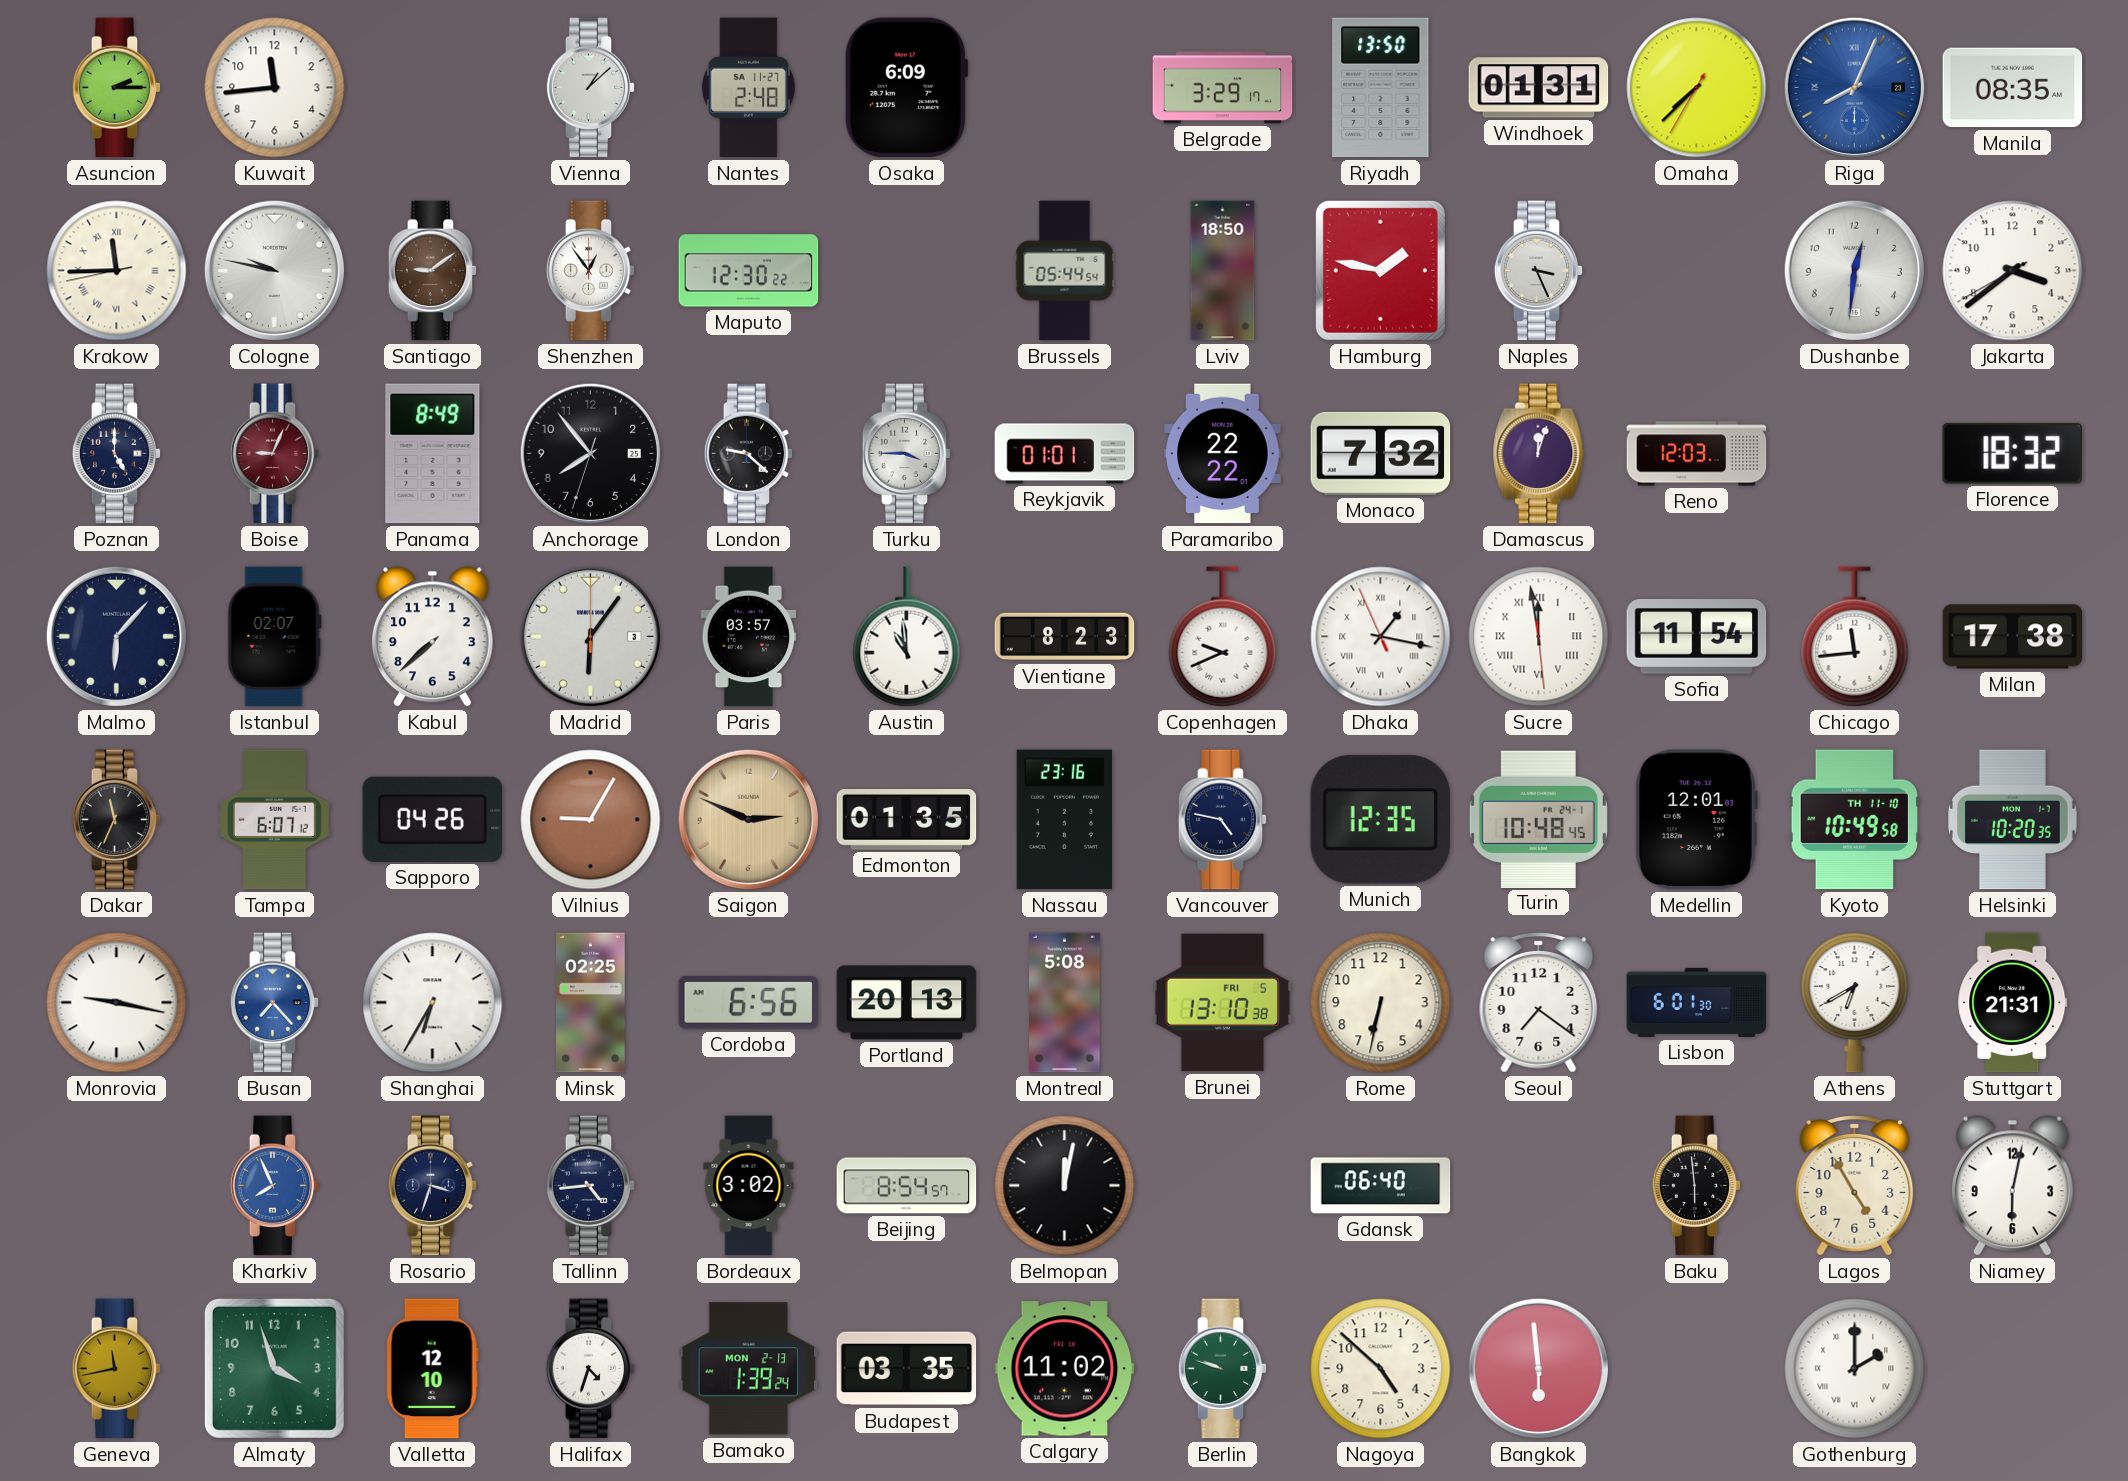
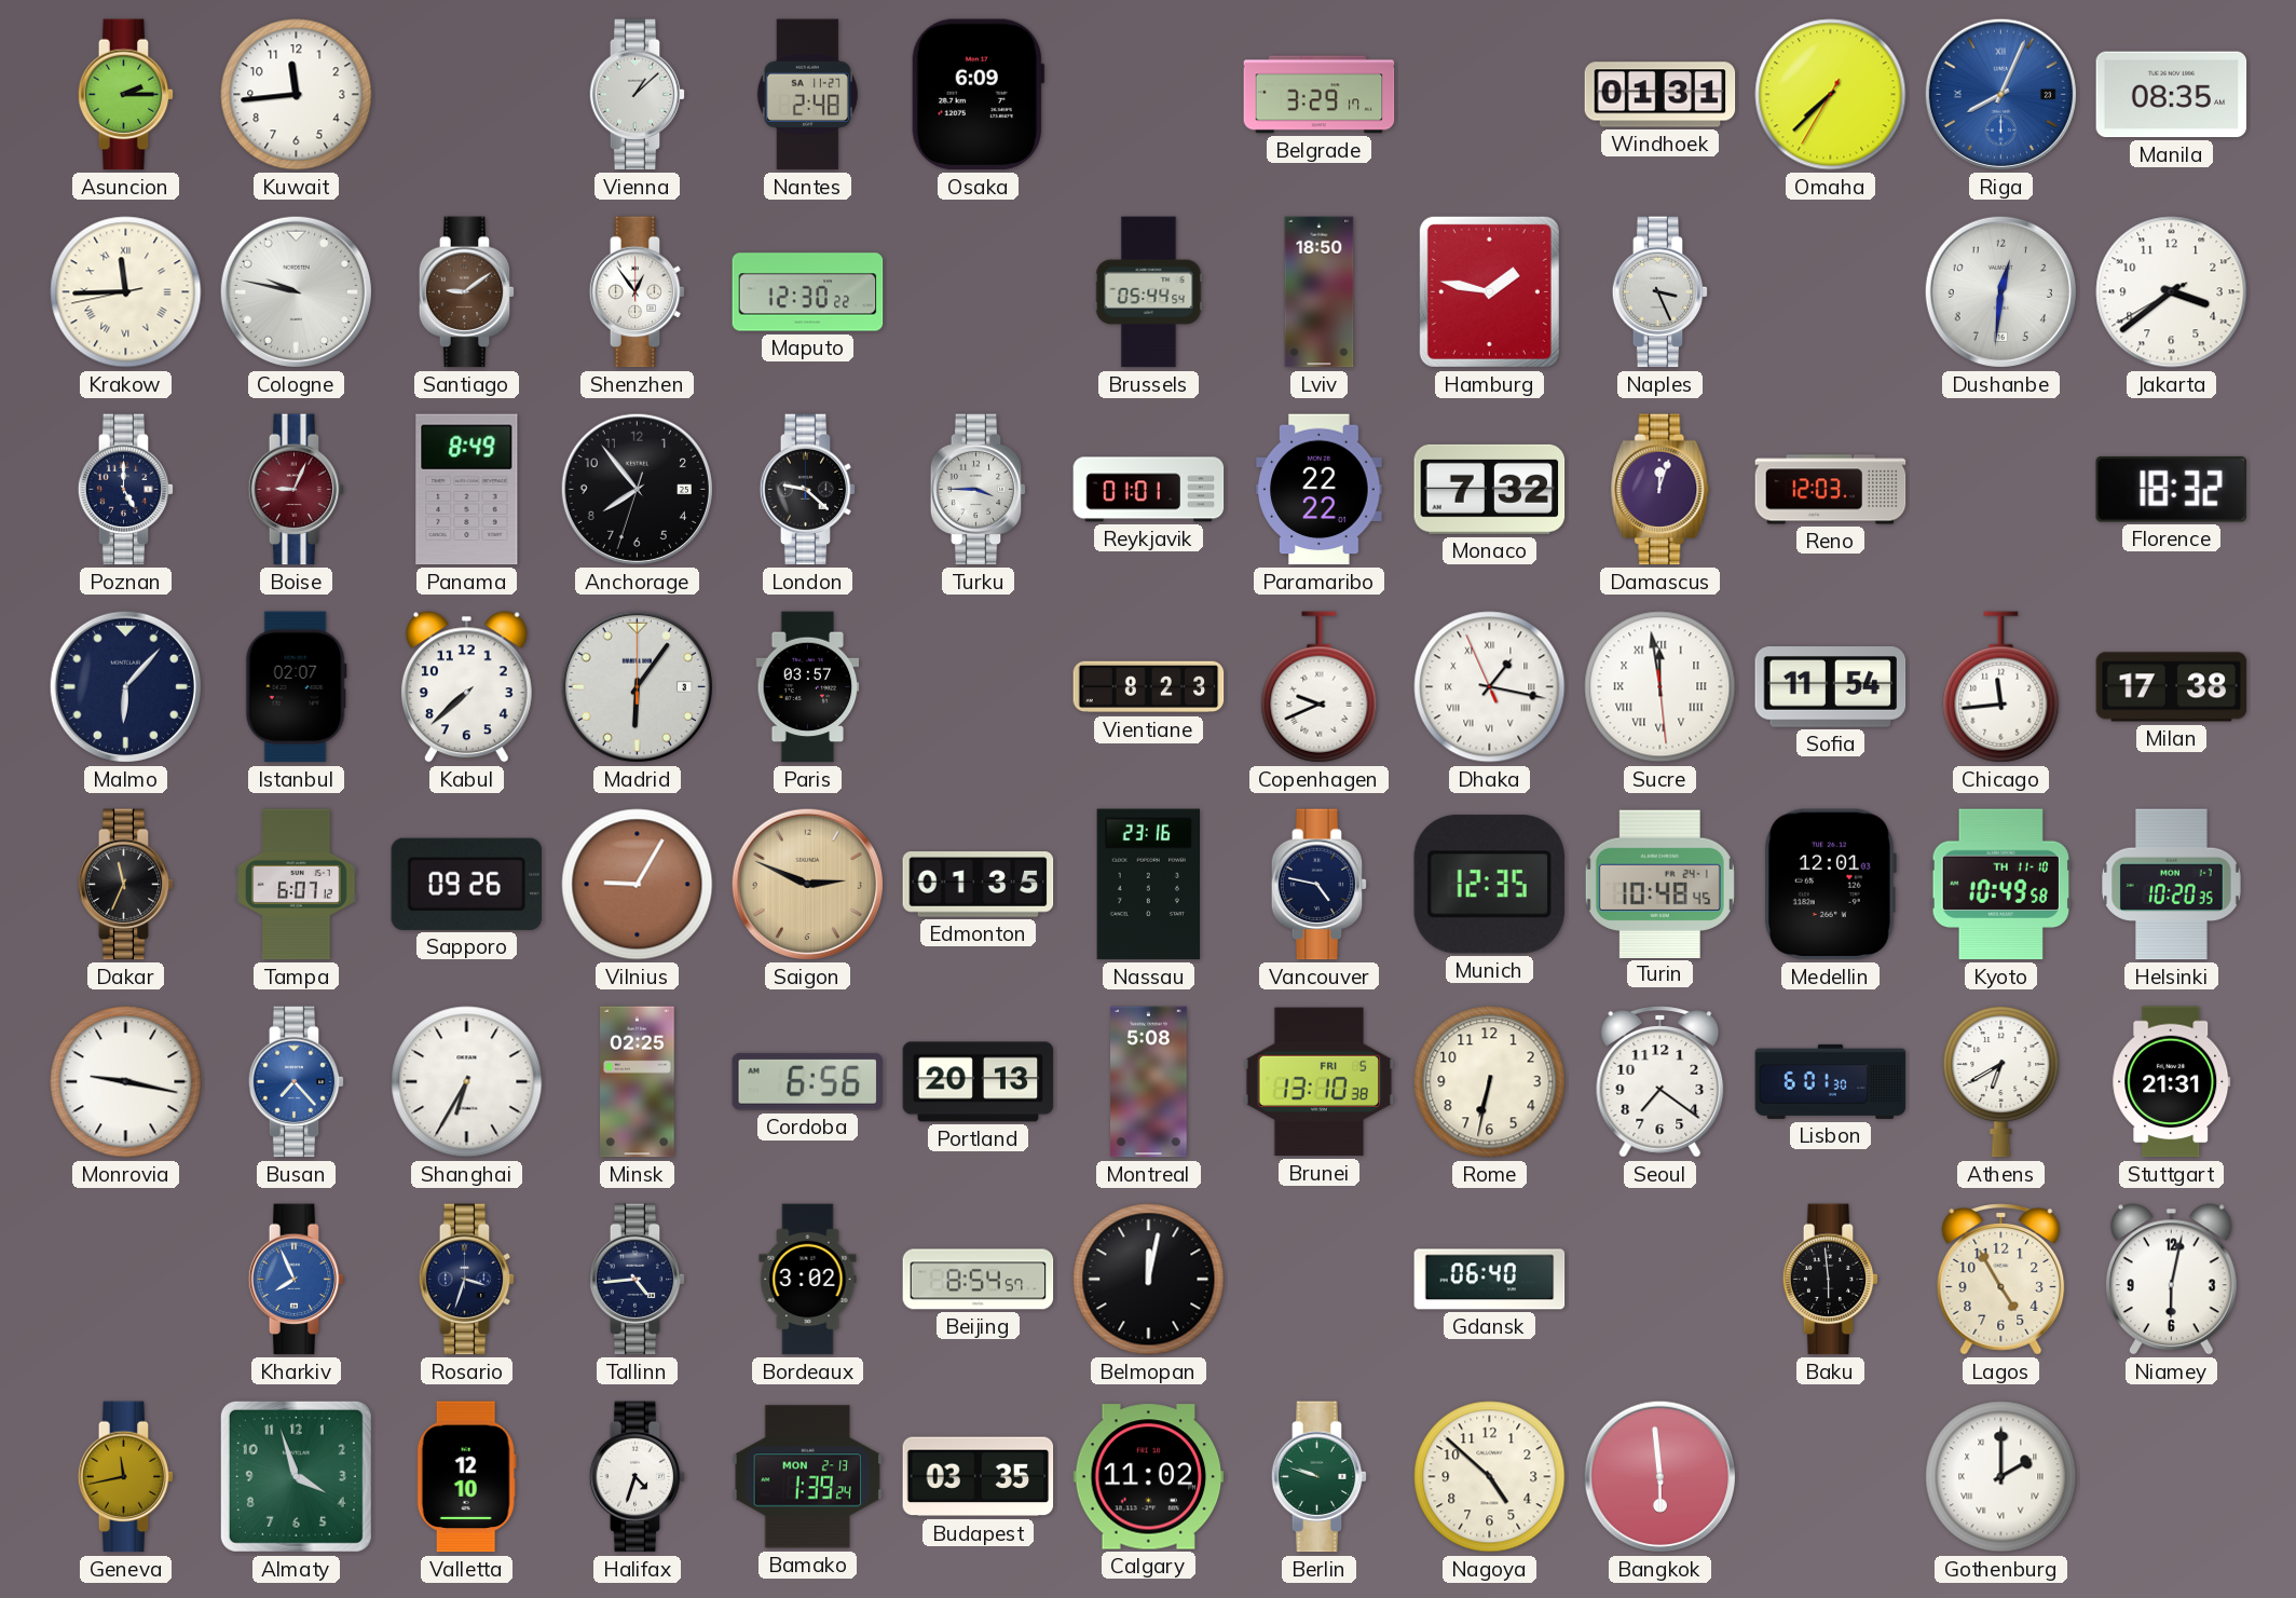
Riyadh: 13:50 -> none (1381, 88)
Austin: 10:59 -> none (907, 637)
Sapporo: 04:26 -> 09:26 (467, 884)
